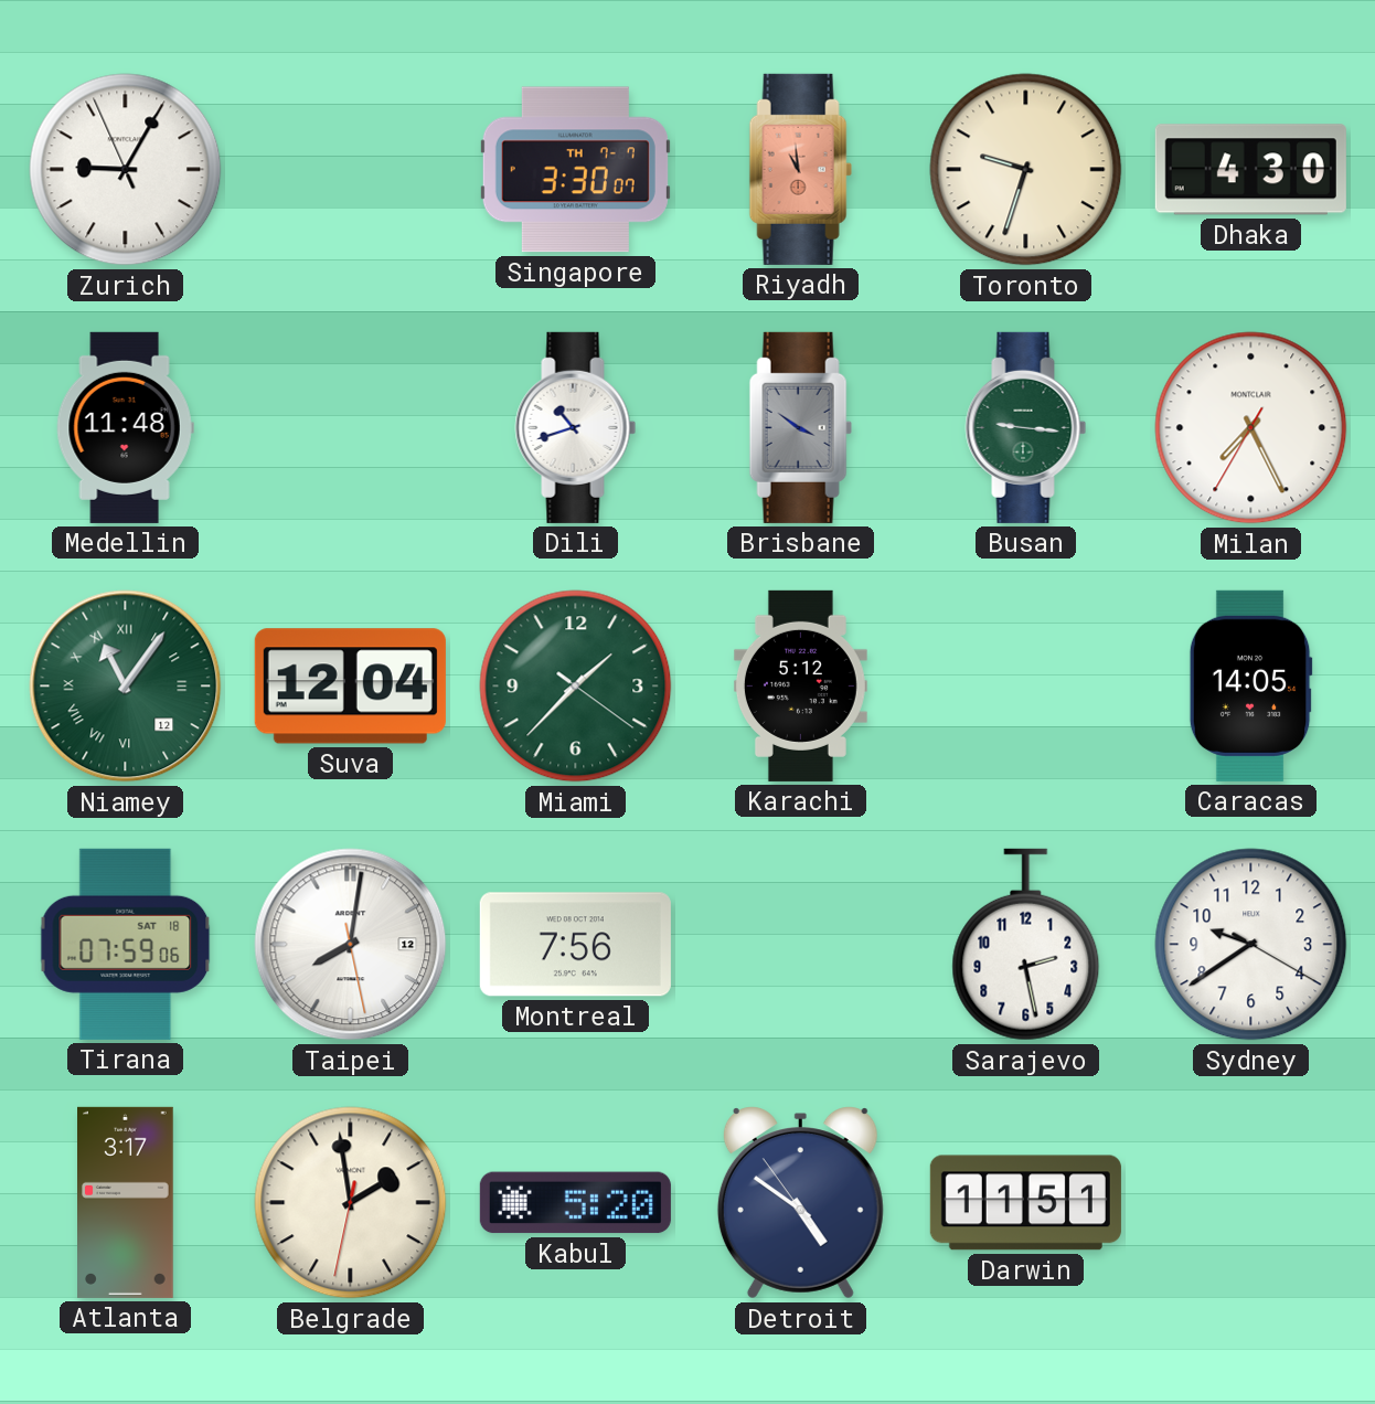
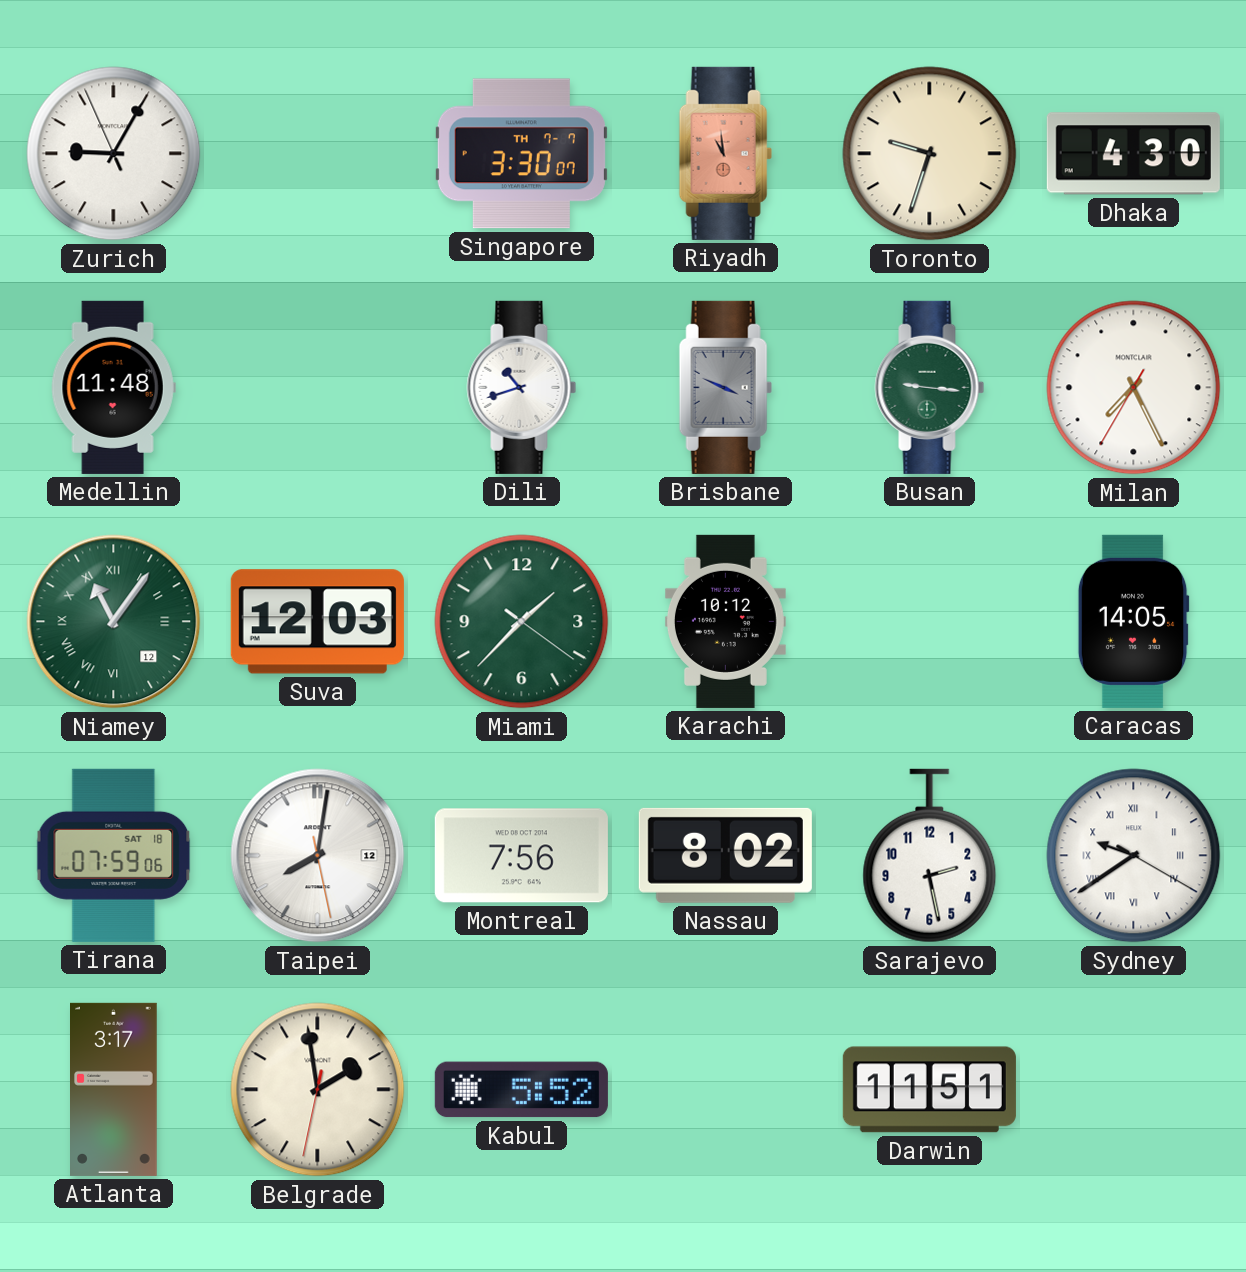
Brisbane: 3:51 -> 3:49 (725, 387)
Suva: 12:04 -> 12:03 (317, 622)
Karachi: 5:12 -> 10:12 (725, 621)
Nassau: none -> 8:02 (725, 855)
Sydney numerals: Arabic -> Roman (1134, 856)
Kabul: 5:20 -> 5:52 (521, 1090)
Detroit: 4:50 -> none (800, 1203)
